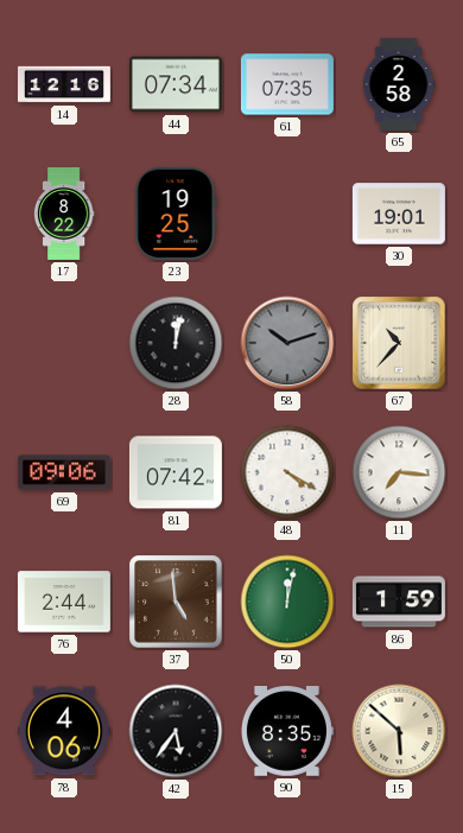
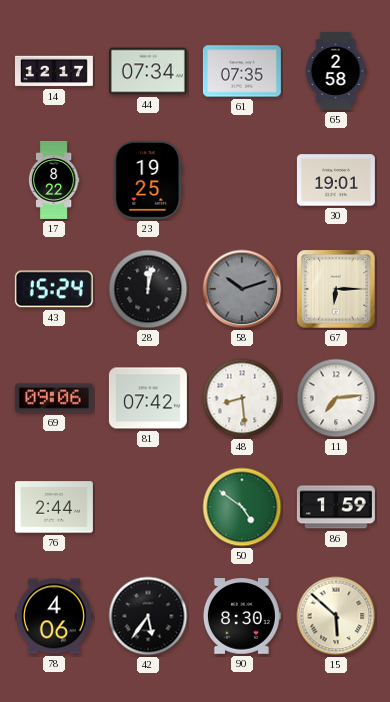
14: 12:16 -> 12:17 (54, 71)
43: none -> 15:24 (54, 289)
67: 10:37 -> 6:15 (336, 289)
48: 4:20 -> 8:29 (242, 398)
11: 7:16 -> 7:14 (336, 398)
37: 4:59 -> none (176, 602)
50: 12:02 -> 4:51 (242, 507)
90: 8:35 -> 8:30 (241, 616)
